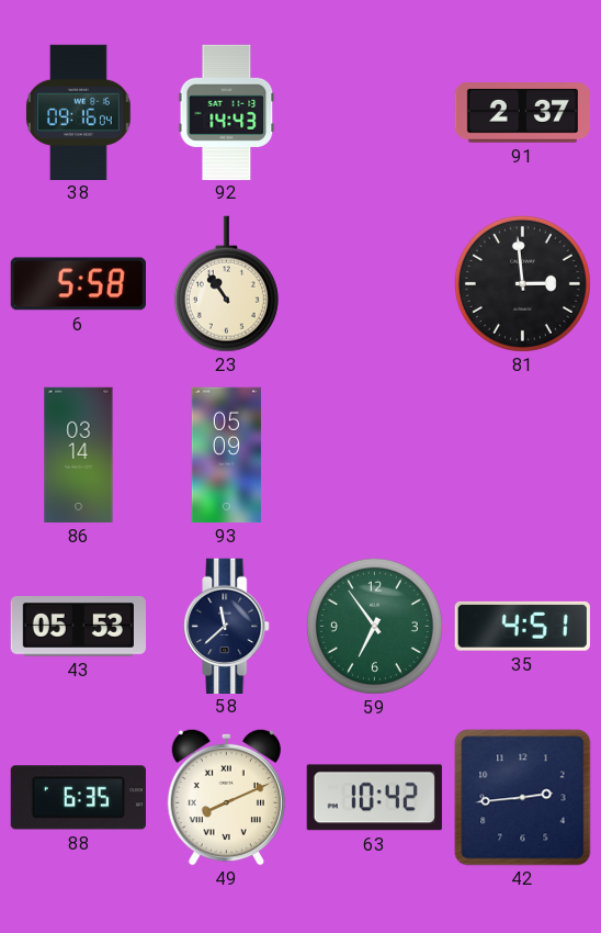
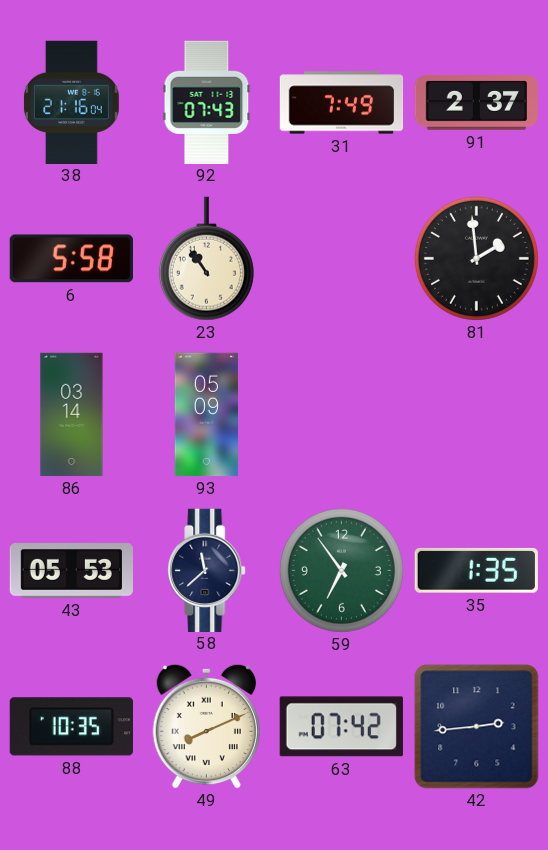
38: 09:16 -> 21:16 (71, 102)
92: 14:43 -> 07:43 (207, 102)
31: none -> 7:49 (342, 103)
81: 2:59 -> 1:59 (476, 258)
35: 4:51 -> 1:35 (476, 570)
88: 6:35 -> 10:35 (71, 727)
63: 10:42 -> 07:42 (341, 727)
